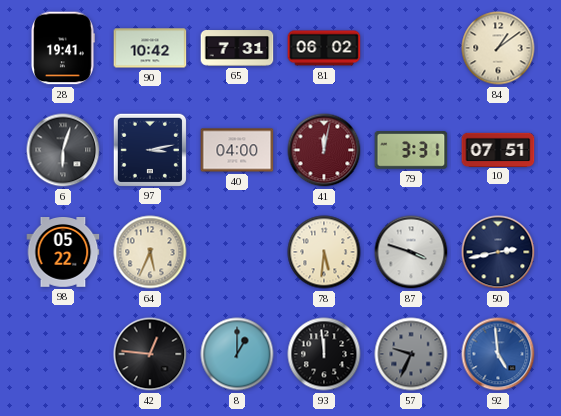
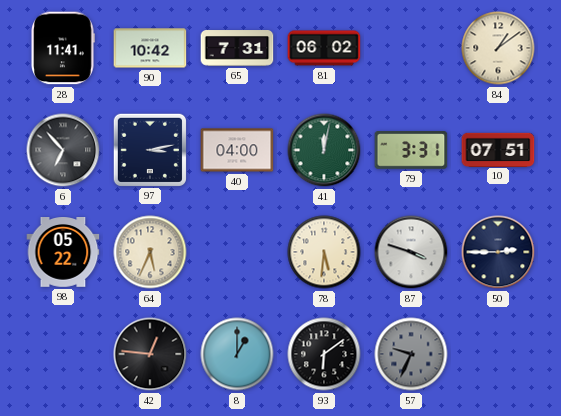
28: 19:41 -> 11:41 (63, 48)
6: 6:03 -> 6:53 (63, 150)
41 dial: burgundy -> green (324, 150)
50: 2:43 -> 2:45 (498, 252)
93: 11:59 -> 6:09 (324, 354)
92: 4:59 -> none (498, 354)
